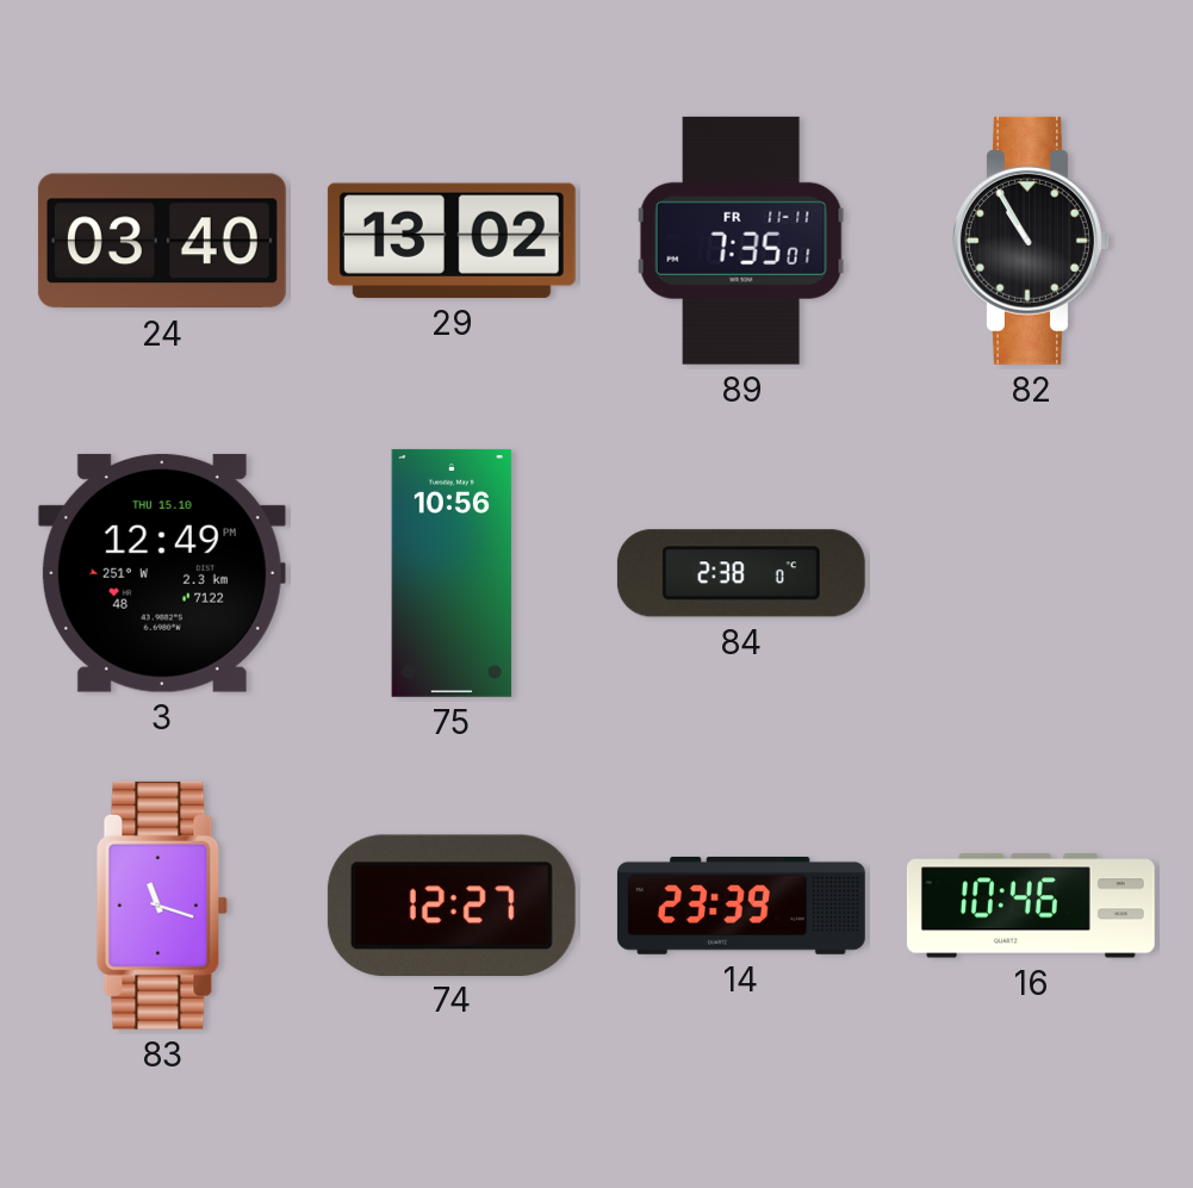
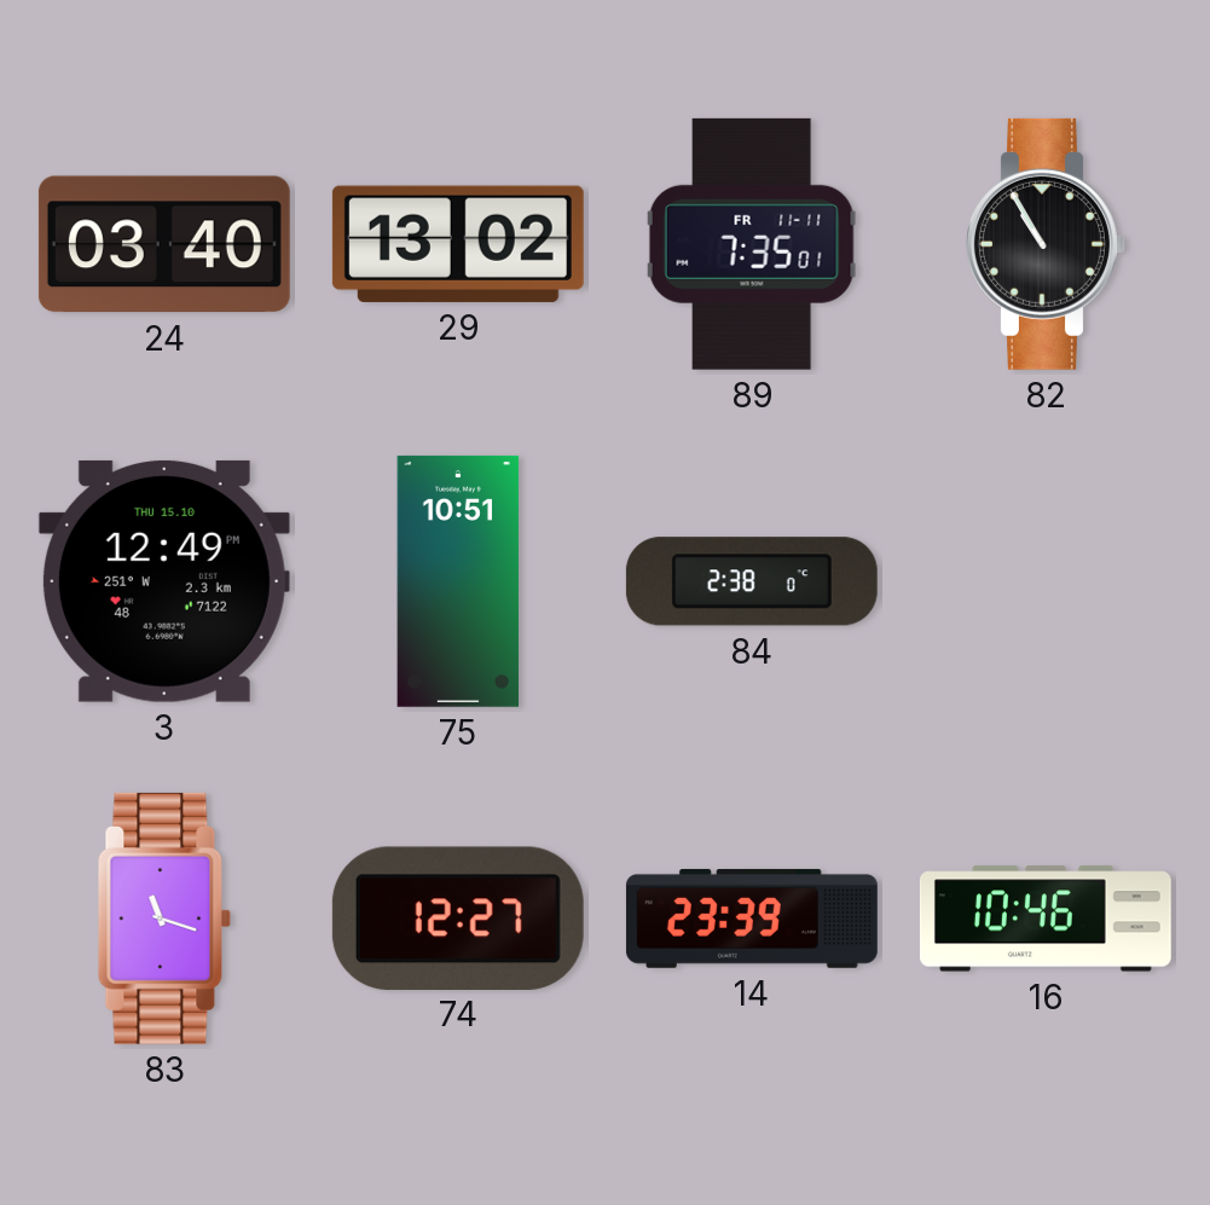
75: 10:56 -> 10:51 (458, 581)
